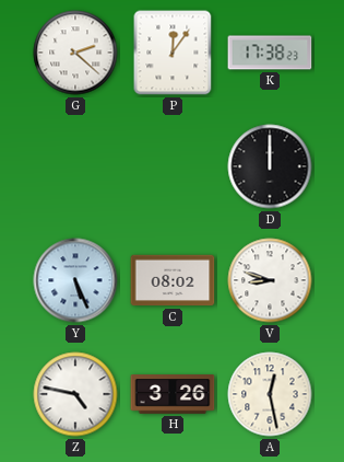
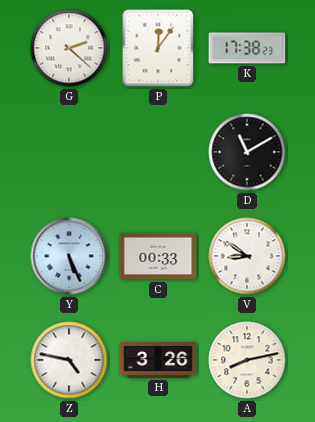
D: 12:00 -> 11:10 (247, 152)
C: 08:02 -> 00:33 (158, 256)
V: 8:48 -> 8:51 (247, 256)
A: 12:28 -> 8:13 (247, 360)
